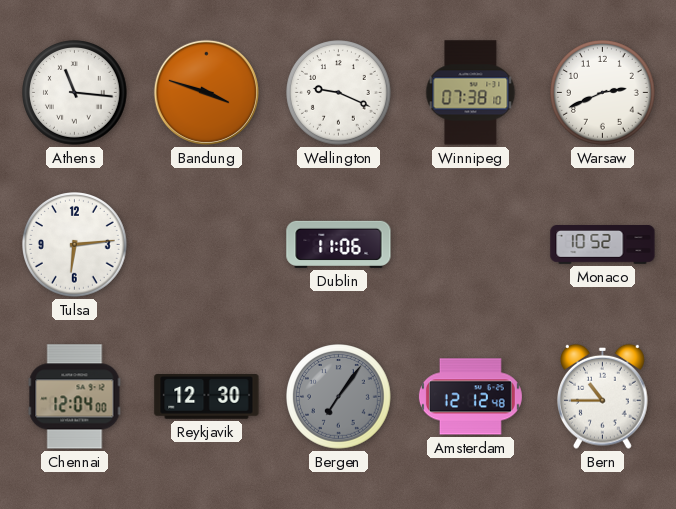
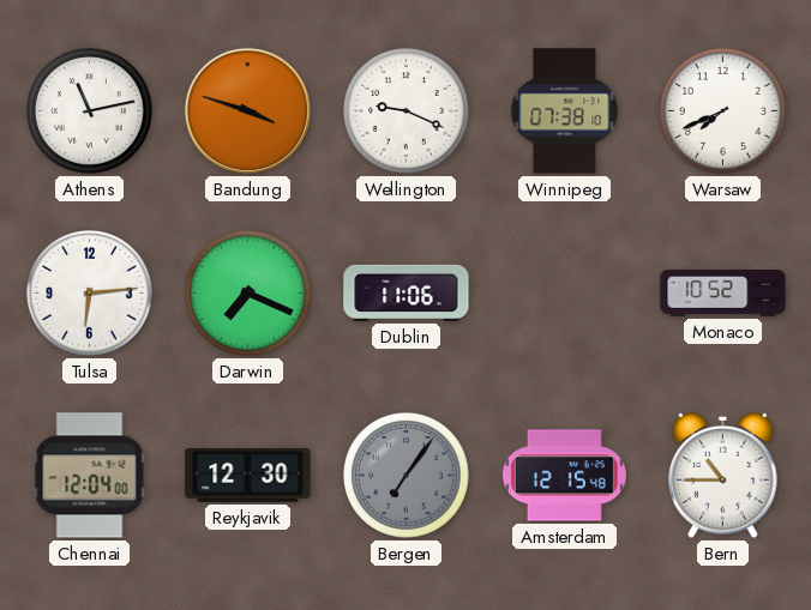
Athens: 11:16 -> 11:13 (90, 111)
Warsaw: 2:41 -> 7:41 (723, 111)
Darwin: none -> 7:19 (248, 294)
Amsterdam: 12:12 -> 12:15 (564, 476)
